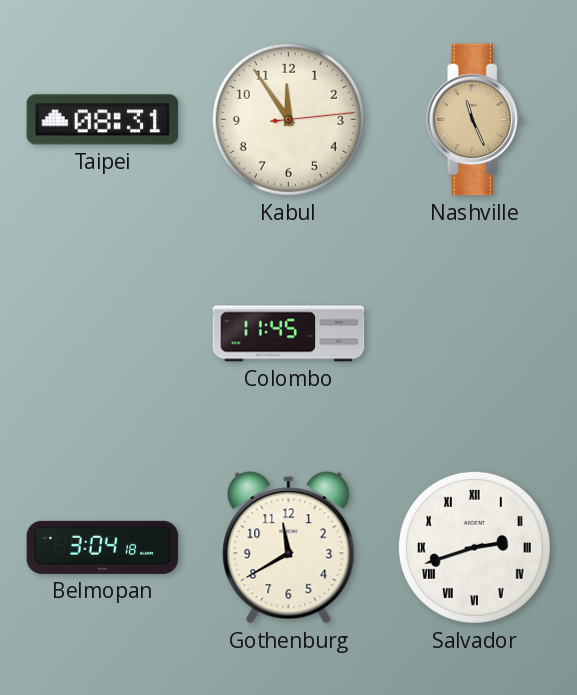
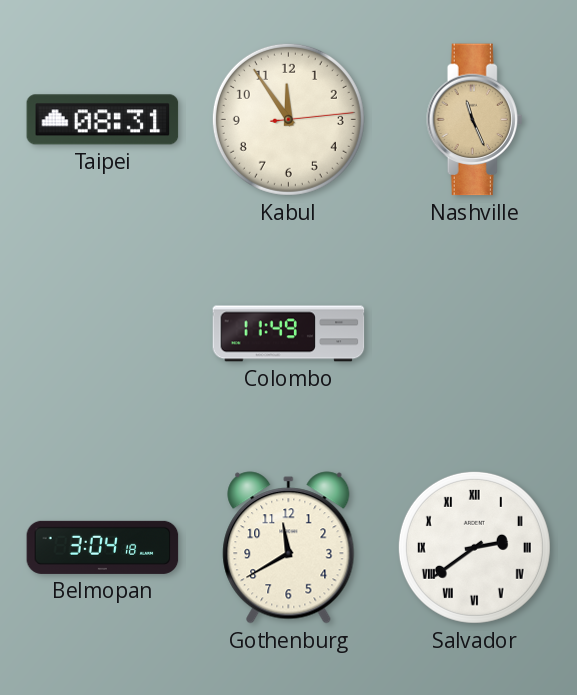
Colombo: 11:45 -> 11:49 (289, 334)
Salvador: 2:42 -> 2:39 (474, 547)
